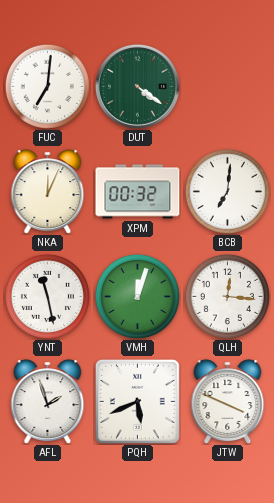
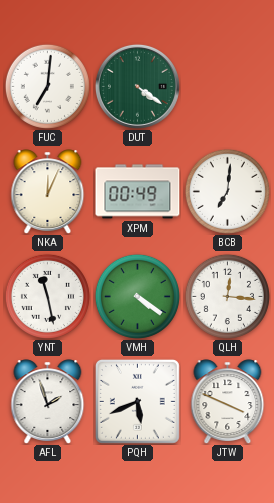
XPM: 00:32 -> 00:49 (138, 192)
VMH: 12:03 -> 4:21 (137, 296)
